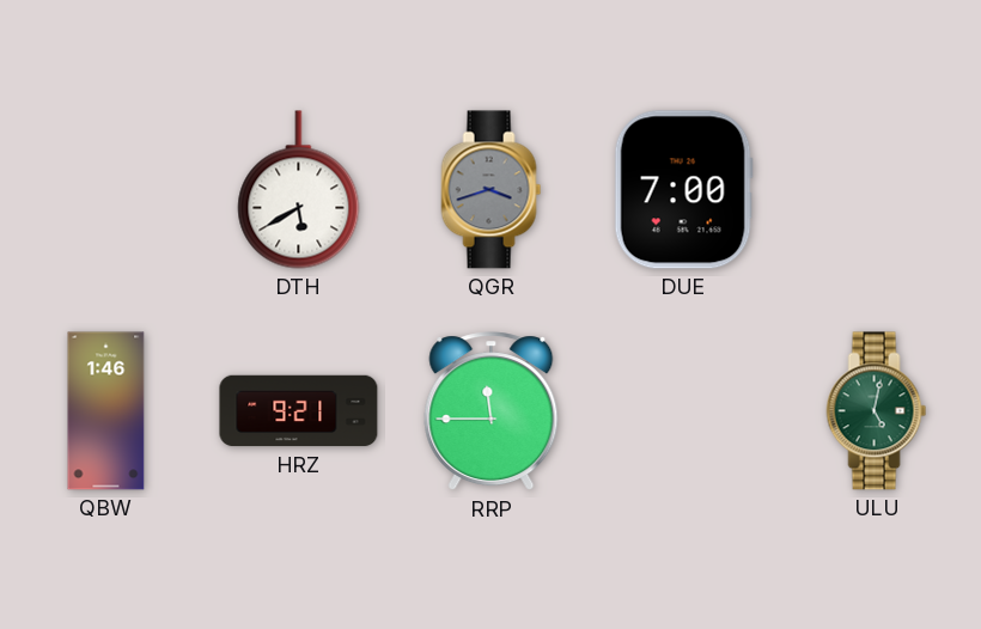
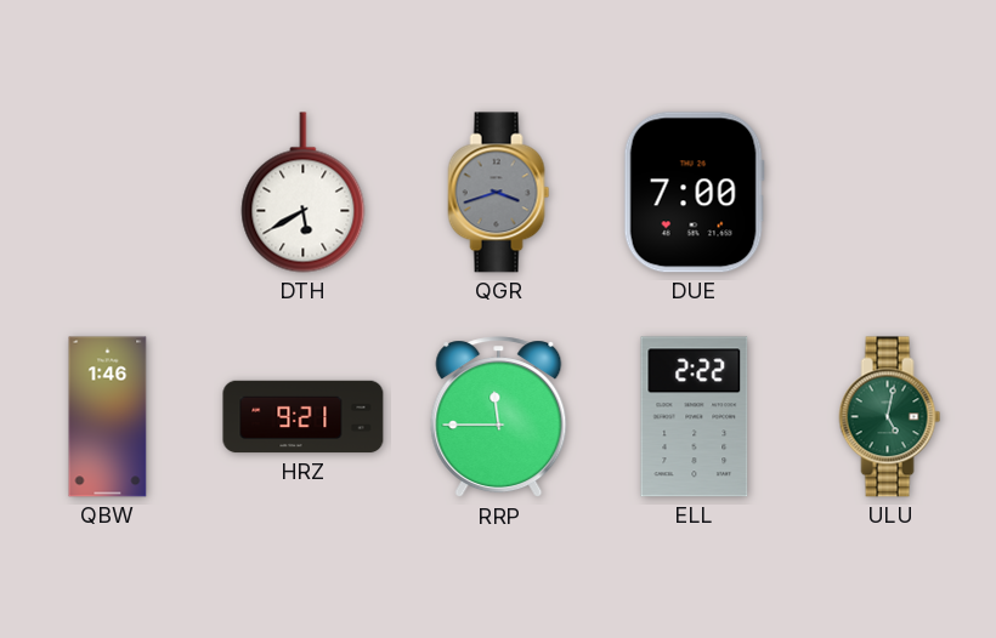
ELL: none -> 2:22 (695, 417)
